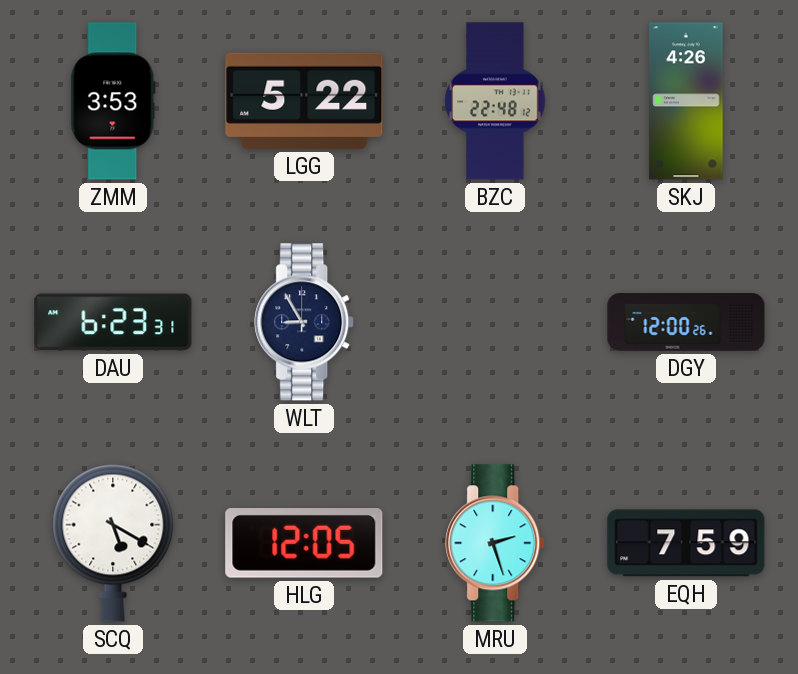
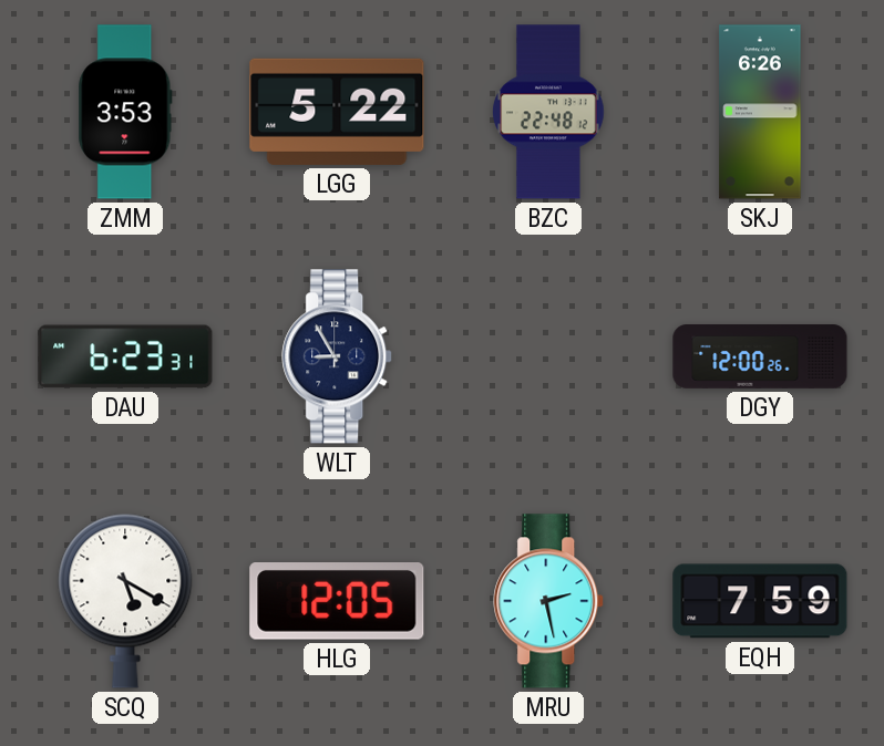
SKJ: 4:26 -> 6:26 (760, 112)
MRU: 2:27 -> 2:28 (549, 601)
